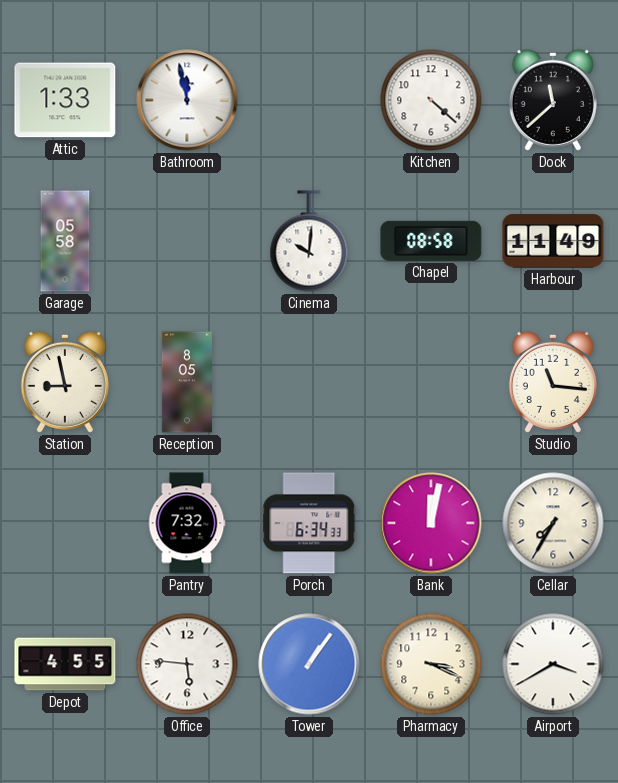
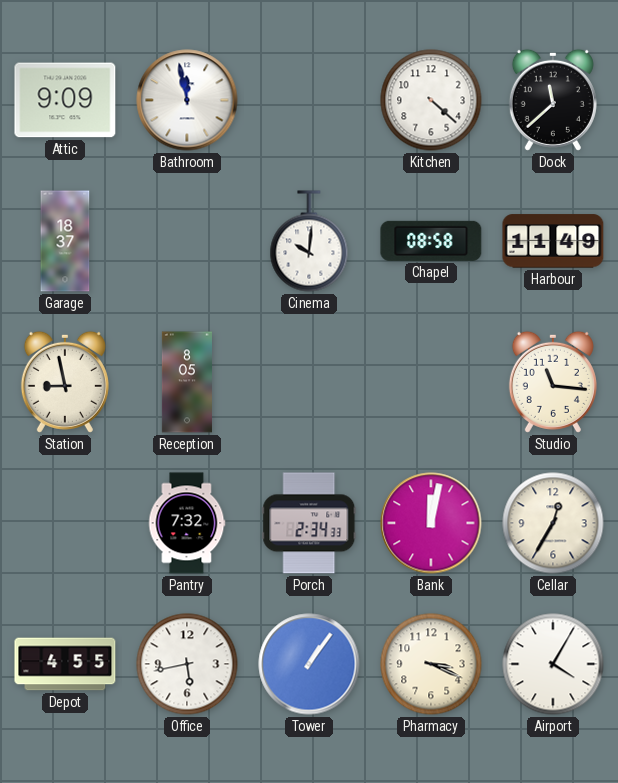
Attic: 1:33 -> 9:09 (65, 100)
Garage: 05:58 -> 18:37 (65, 241)
Porch: 6:34 -> 2:34 (309, 523)
Cellar: 7:35 -> 12:35 (553, 523)
Office: 5:46 -> 5:43 (187, 664)
Airport: 3:40 -> 4:05 (553, 664)
